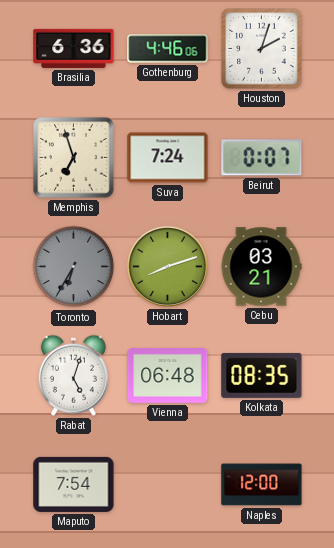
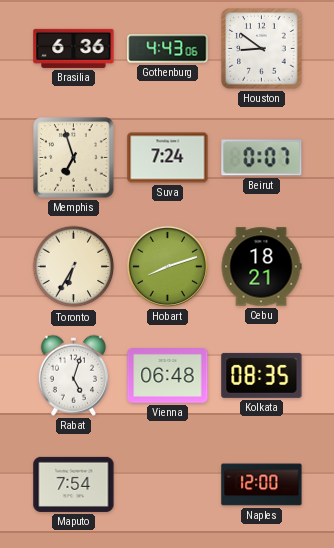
Gothenburg: 4:46 -> 4:43 (168, 49)
Houston: 2:03 -> 8:51 (262, 49)
Toronto dial: grey -> cream (74, 267)
Cebu: 03:21 -> 18:21 (261, 267)
